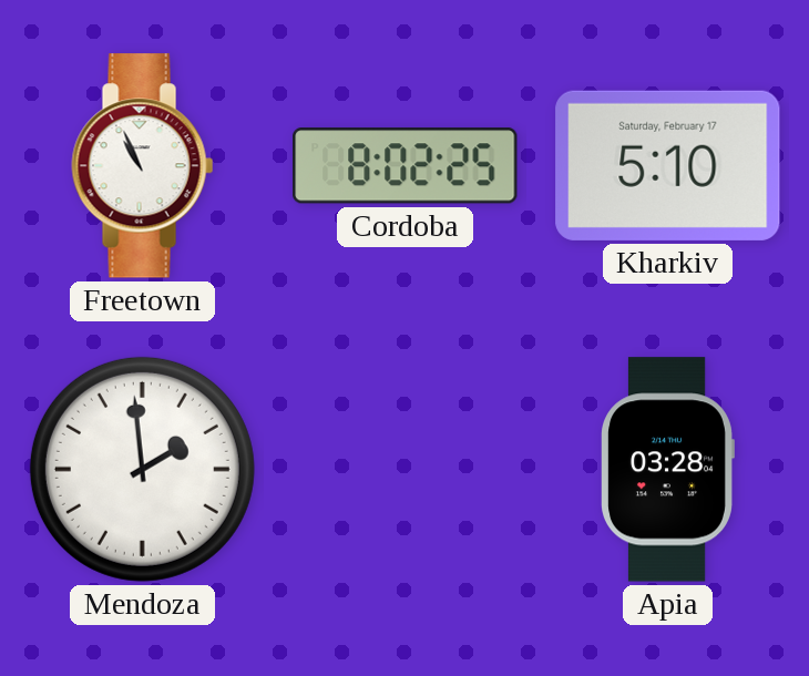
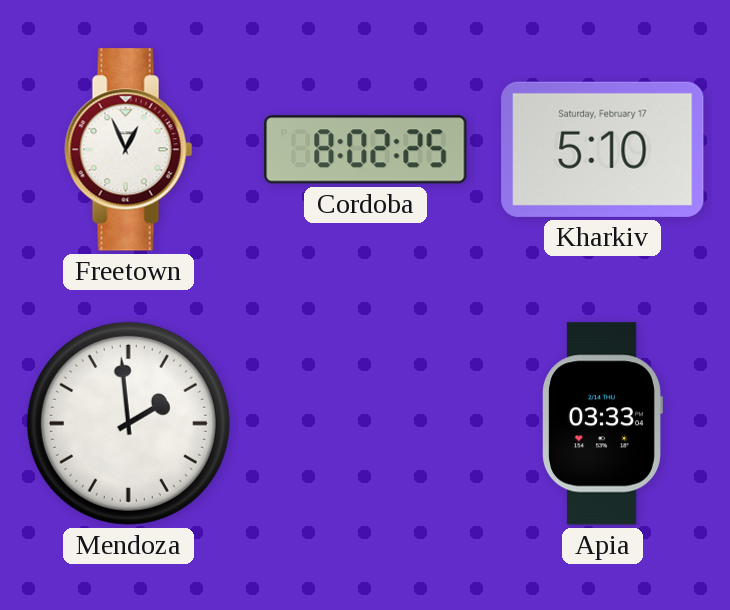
Freetown: 10:56 -> 12:56 (129, 150)
Apia: 03:28 -> 03:33 (603, 424)
